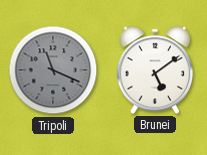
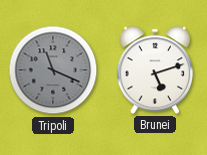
Brunei: 5:09 -> 5:12 (154, 70)
